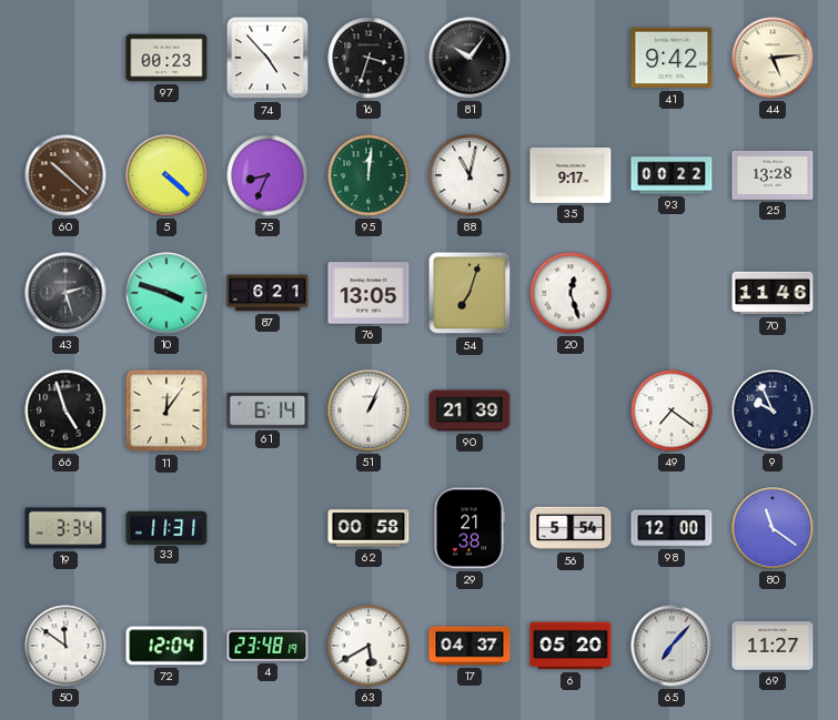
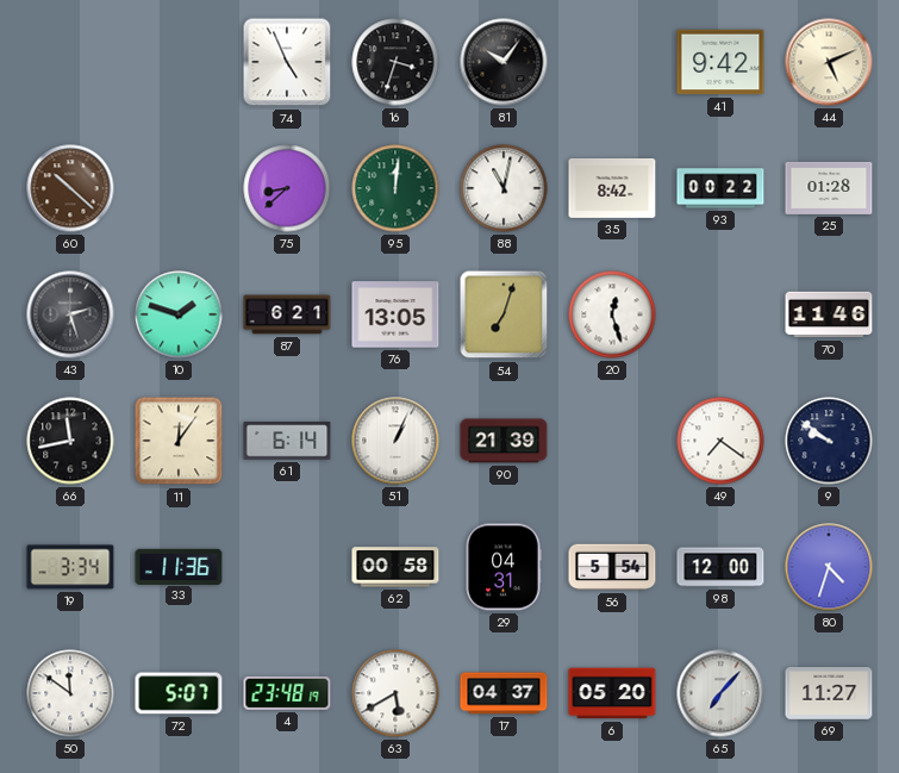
97: 00:23 -> none (166, 58)
74: 4:53 -> 4:56 (287, 62)
44: 5:14 -> 5:11 (829, 62)
5: 4:22 -> none (166, 175)
75: 8:34 -> 8:38 (287, 188)
35: 9:17 -> 8:42 (612, 188)
25: 13:28 -> 01:28 (829, 188)
10: 3:48 -> 1:48 (179, 314)
66: 4:57 -> 11:43 (70, 441)
9: 9:56 -> 9:51 (829, 441)
33: 11:31 -> 11:36 (179, 566)
29: 21:38 -> 04:31 (504, 567)
80: 11:21 -> 4:33 (829, 567)
72: 12:04 -> 5:07 (179, 693)
